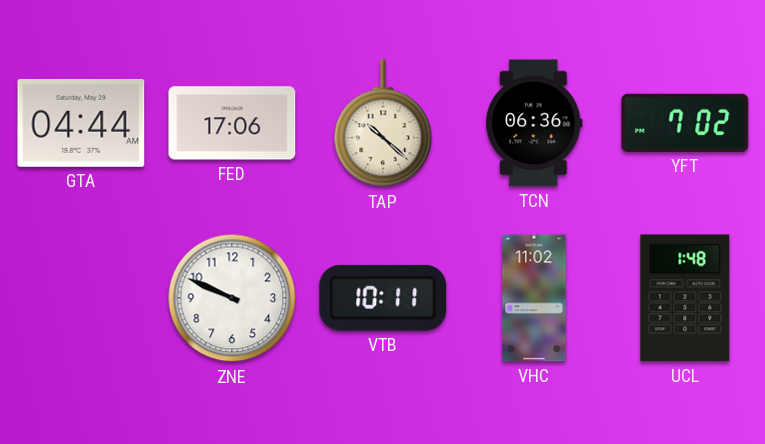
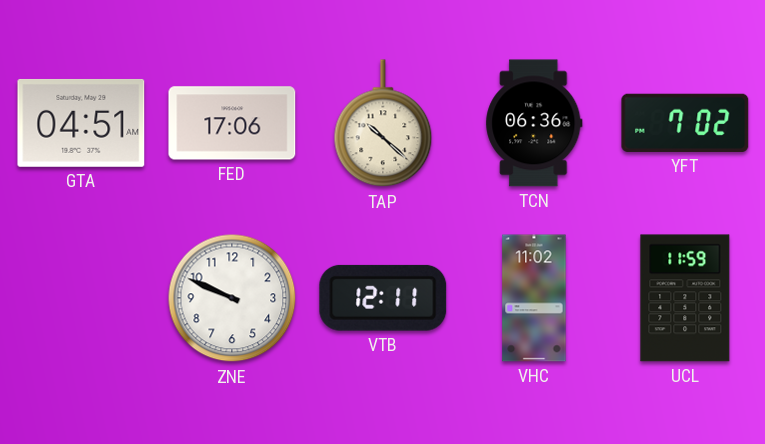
GTA: 04:44 -> 04:51 (81, 123)
VTB: 10:11 -> 12:11 (383, 298)
UCL: 1:48 -> 11:59 (685, 298)
